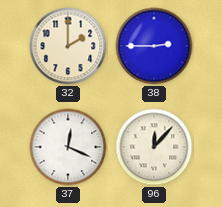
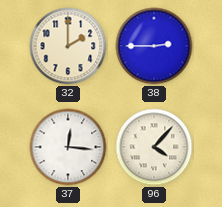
37: 12:19 -> 12:16 (68, 147)
96: 12:07 -> 4:07 (154, 147)
